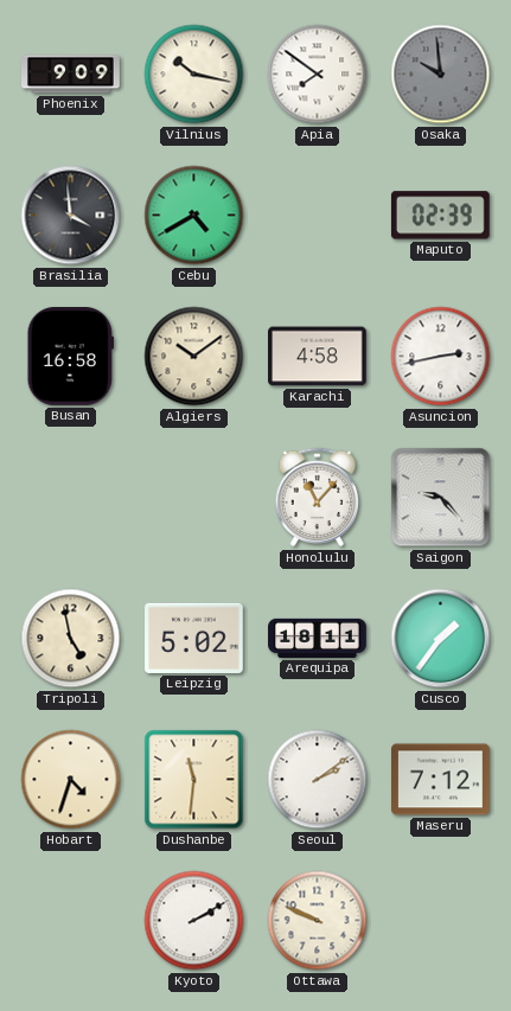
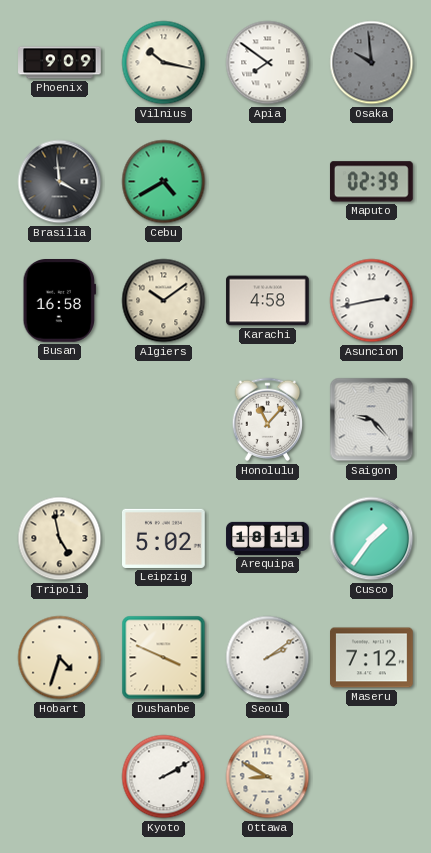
Dushanbe: 11:31 -> 3:49 (164, 658)
Ottawa: 9:49 -> 8:50 (268, 777)
